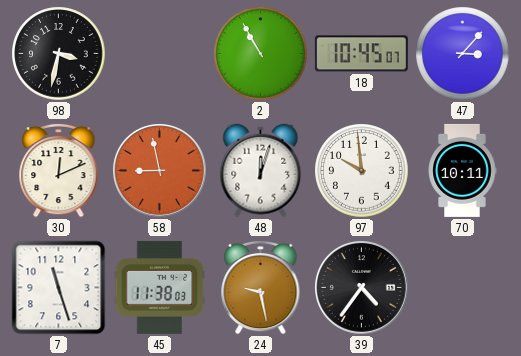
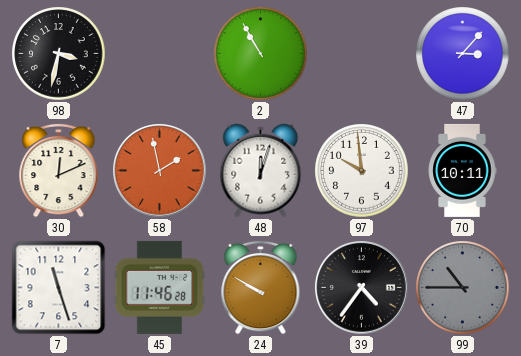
18: 10:45 -> none (361, 54)
58: 8:58 -> 1:58 (160, 171)
45: 11:38 -> 11:46 (160, 287)
24: 9:28 -> 9:50 (261, 287)
99: none -> 10:45 (463, 288)
